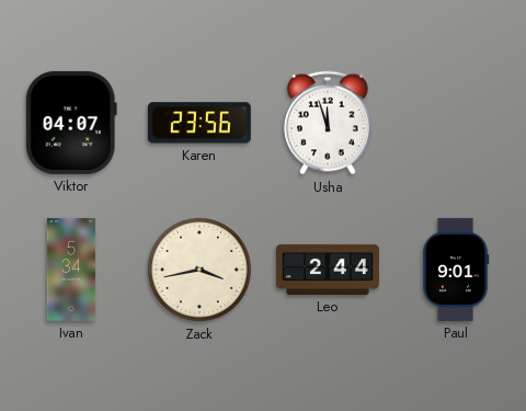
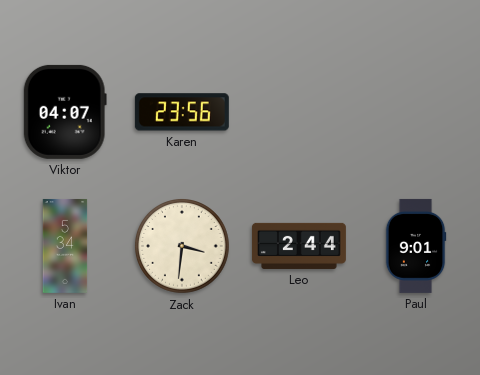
Usha: 11:57 -> none (329, 123)
Zack: 3:43 -> 3:31 (183, 247)
